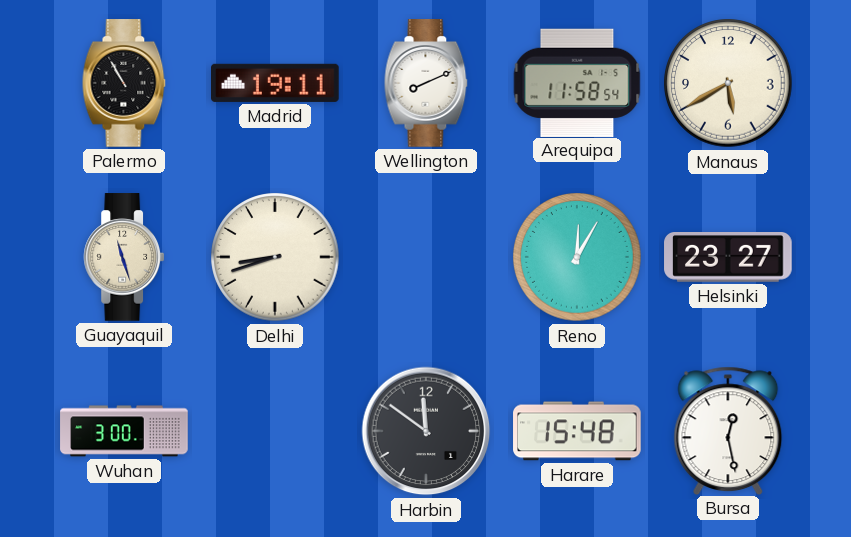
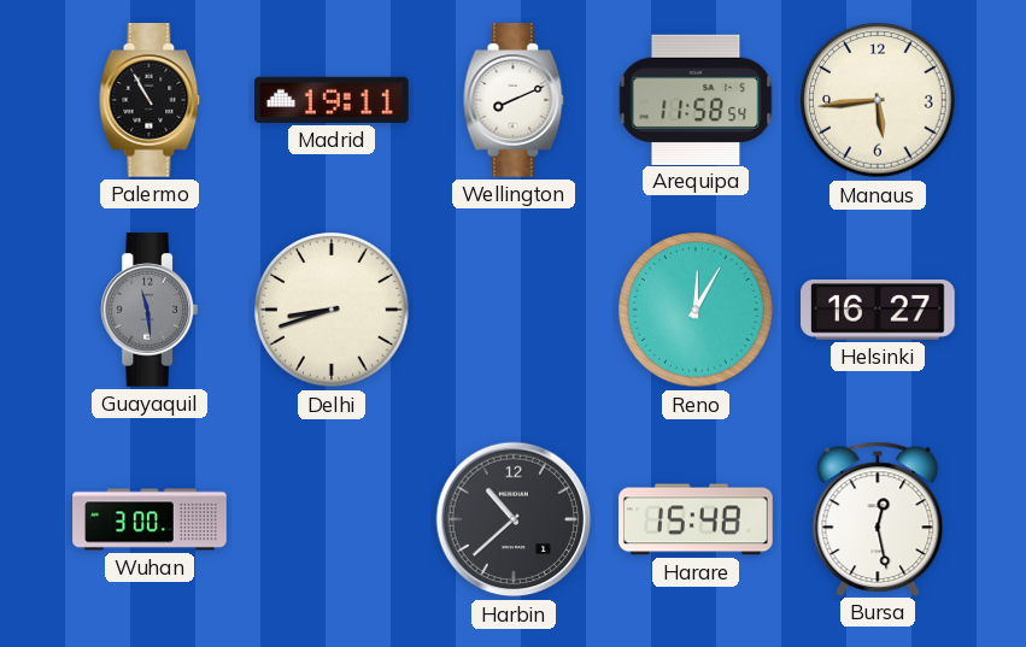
Manaus: 5:40 -> 5:44 (878, 100)
Guayaquil: 11:27 -> 11:29 (149, 310)
Guayaquil dial: cream -> grey (149, 310)
Helsinki: 23:27 -> 16:27 (878, 311)
Harbin: 11:51 -> 10:38 (514, 519)
